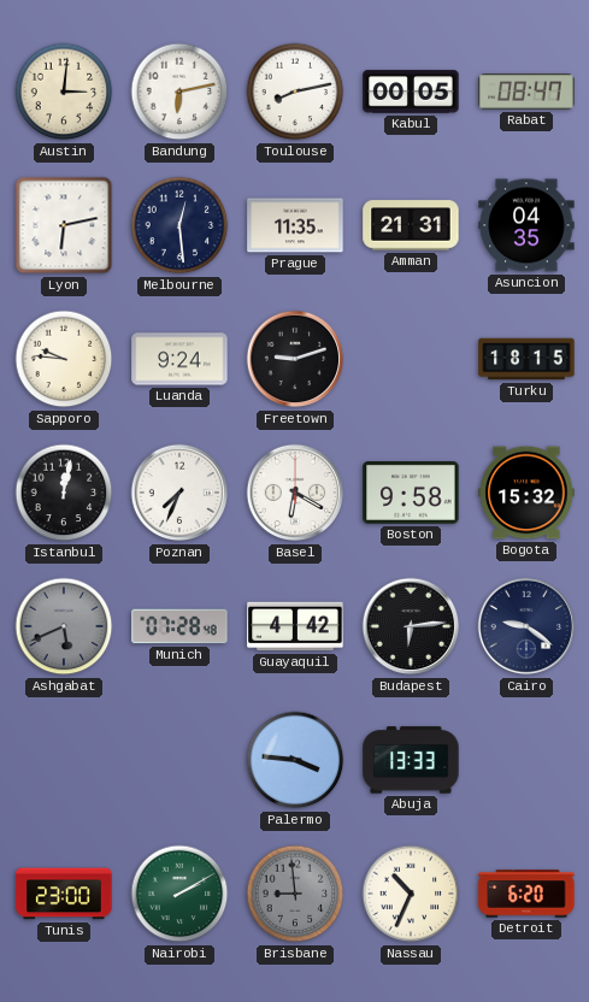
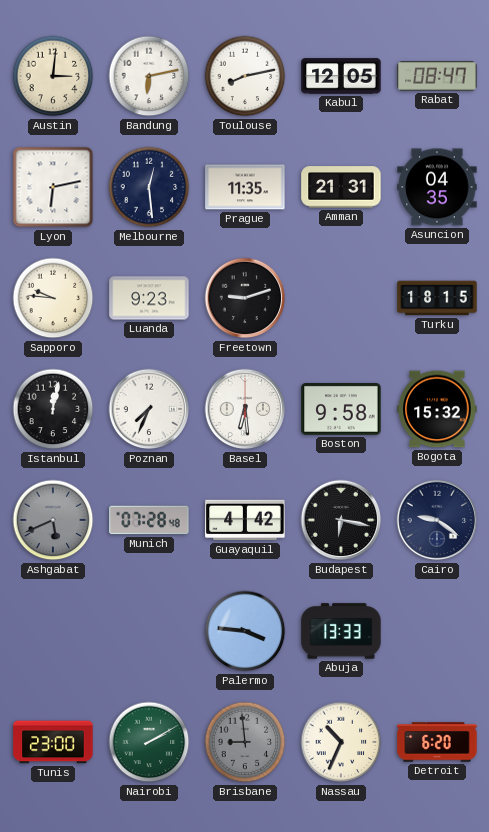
Kabul: 00:05 -> 12:05 (341, 76)
Luanda: 9:24 -> 9:23 (149, 298)
Basel: 6:20 -> 6:29 (245, 409)
Budapest: 6:14 -> 6:17 (341, 520)
